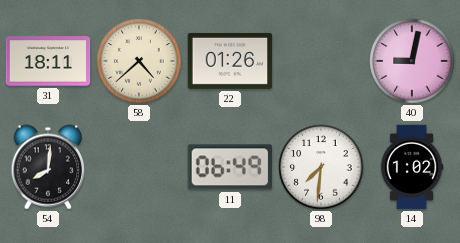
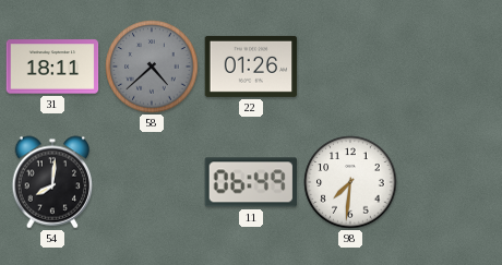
58 dial: cream -> grey (152, 67)
40: 9:02 -> none (412, 61)
14: 1:02 -> none (412, 167)
